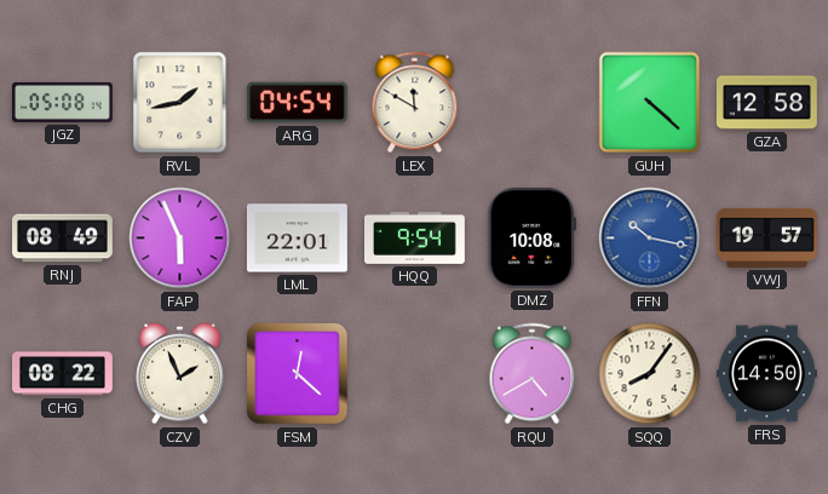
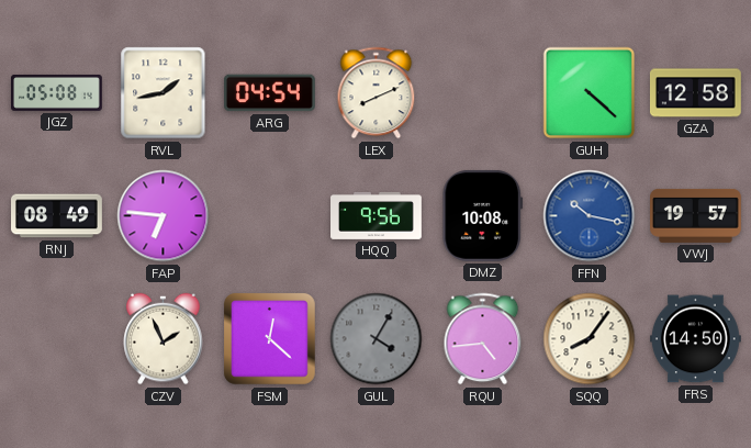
LEX: 11:50 -> 8:11 (377, 93)
FAP: 5:56 -> 6:46 (164, 216)
LML: 22:01 -> none (297, 239)
HQQ: 9:54 -> 9:56 (377, 215)
CHG: 08:22 -> none (63, 374)
GUL: none -> 4:05 (377, 339)
RQU: 4:40 -> 4:44 (483, 339)
